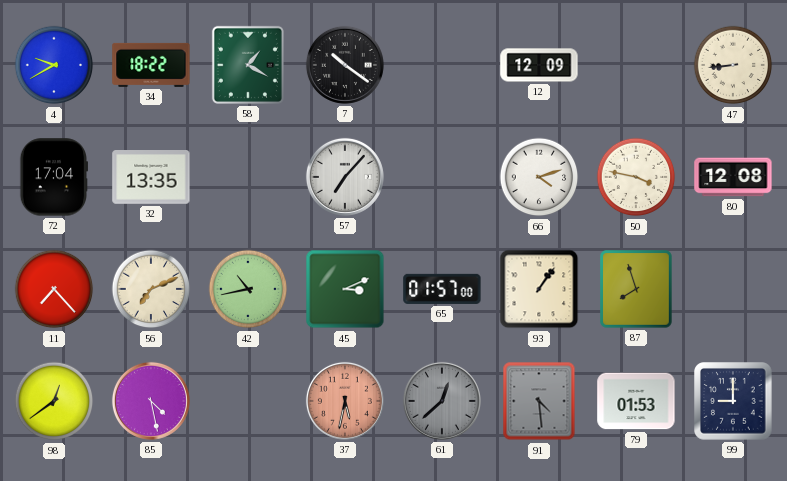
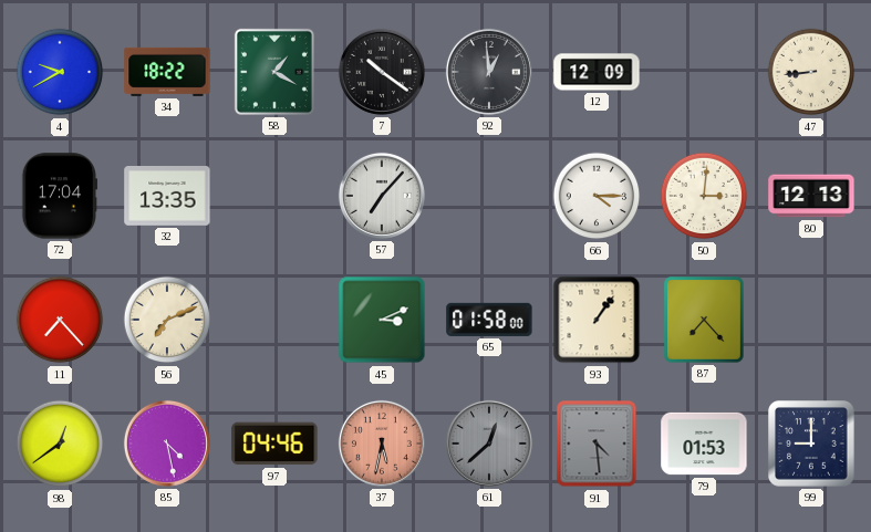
92: none -> 12:59 (489, 72)
66: 4:12 -> 4:15 (597, 196)
50: 3:47 -> 3:01 (704, 196)
80: 12:08 -> 12:13 (811, 196)
42: 10:43 -> none (248, 289)
65: 01:57 -> 01:58 (489, 320)
87: 7:57 -> 7:23 (705, 321)
97: none -> 04:46 (274, 444)
